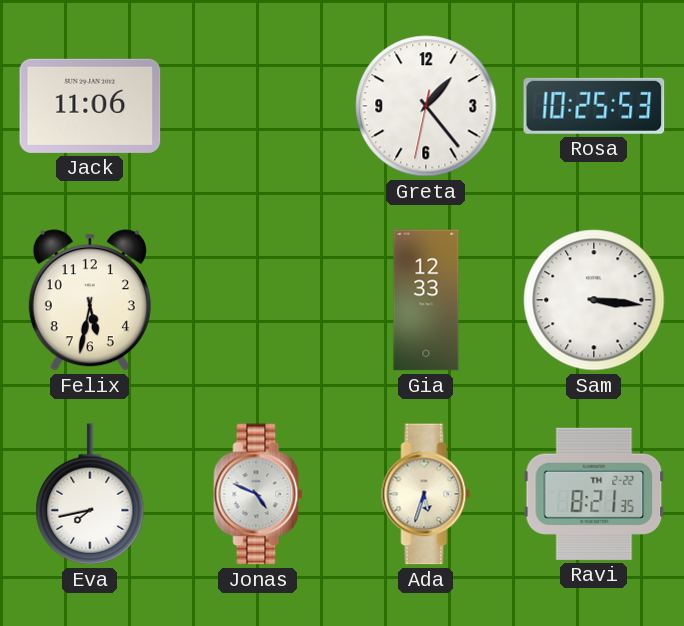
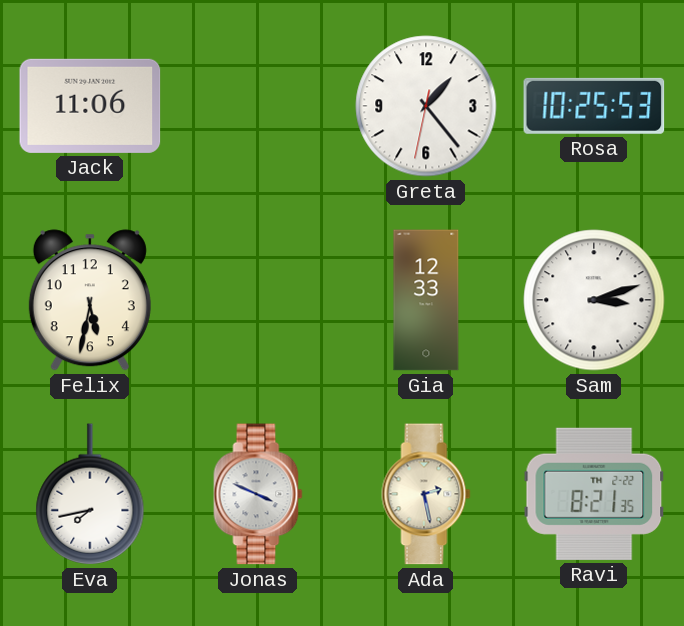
Sam: 3:16 -> 3:12 (594, 300)
Jonas: 4:49 -> 3:49 (258, 494)
Ada: 5:33 -> 2:28 (426, 494)
